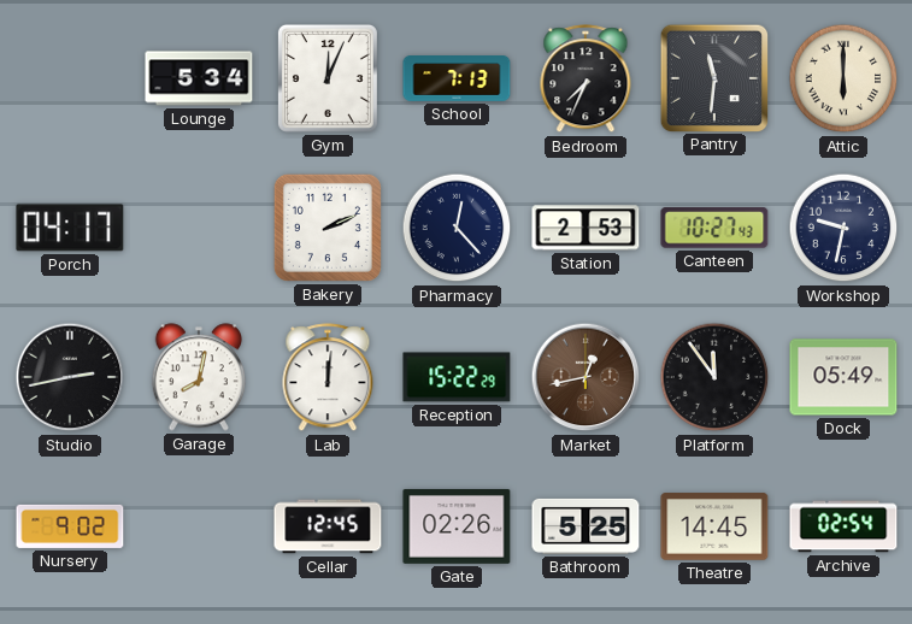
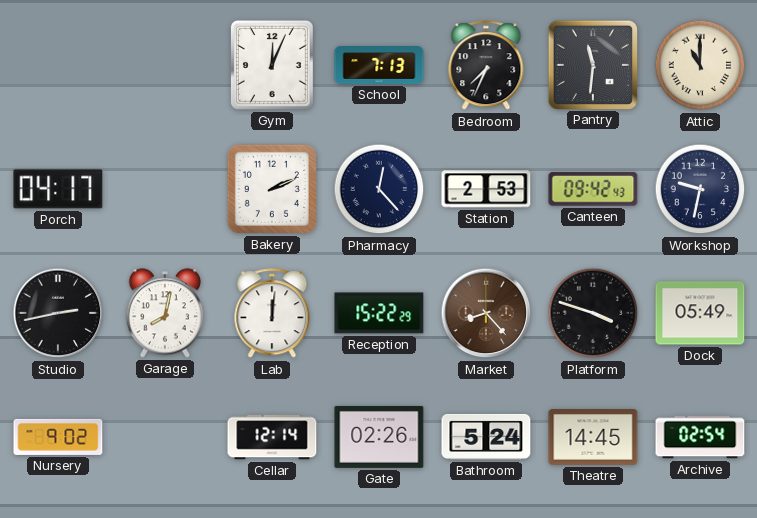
Lounge: 5:34 -> none (199, 78)
Attic: 6:00 -> 11:00 (700, 65)
Canteen: 10:27 -> 09:42 (593, 189)
Market: 12:43 -> 8:23 (486, 313)
Platform: 11:54 -> 3:48 (593, 313)
Cellar: 12:45 -> 12:14 (272, 437)
Bathroom: 5:25 -> 5:24 (486, 437)
